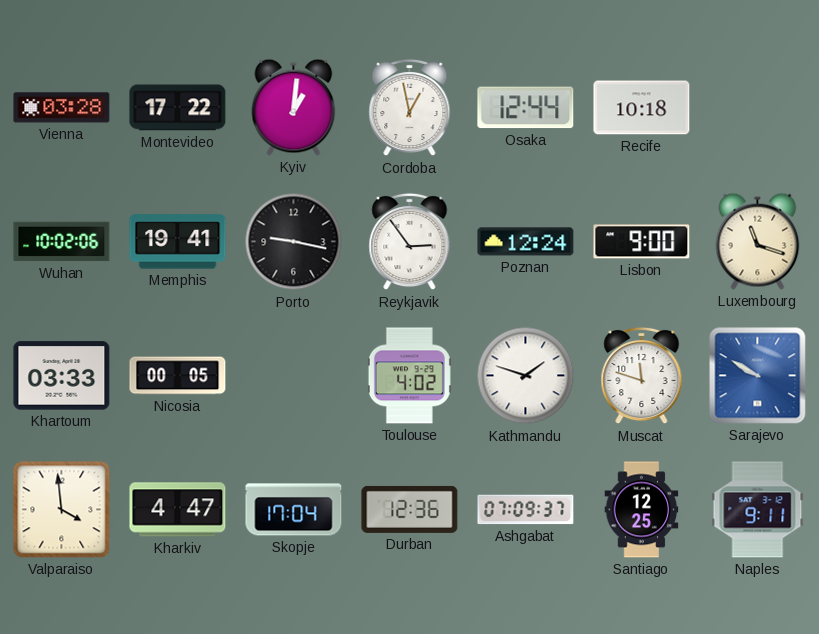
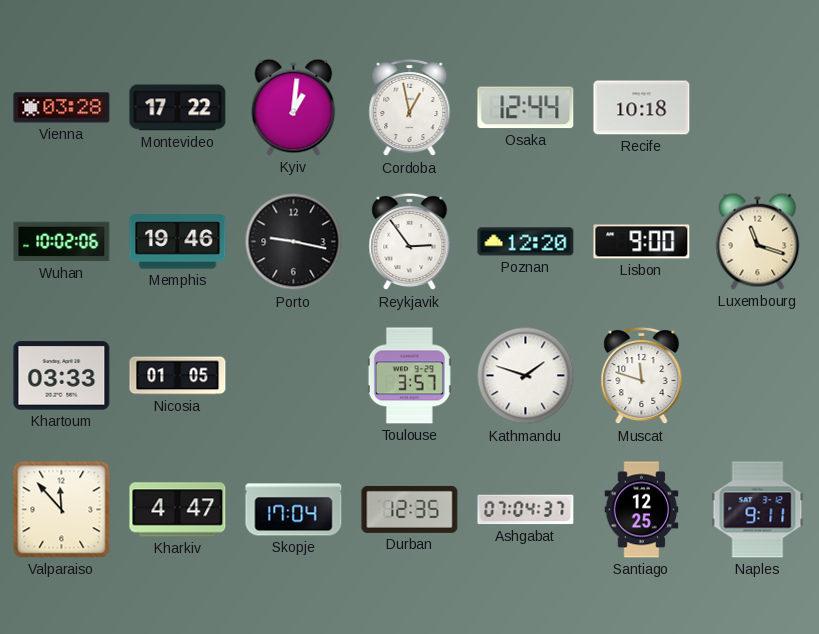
Memphis: 19:41 -> 19:46 (178, 242)
Poznan: 12:24 -> 12:20 (526, 242)
Nicosia: 00:05 -> 01:05 (178, 376)
Toulouse: 4:02 -> 3:57 (409, 376)
Sarajevo: 9:50 -> none (758, 376)
Valparaiso: 3:59 -> 11:53 (62, 510)
Durban: 12:36 -> 12:35 (410, 509)
Ashgabat: 07:09 -> 07:04 (526, 510)
